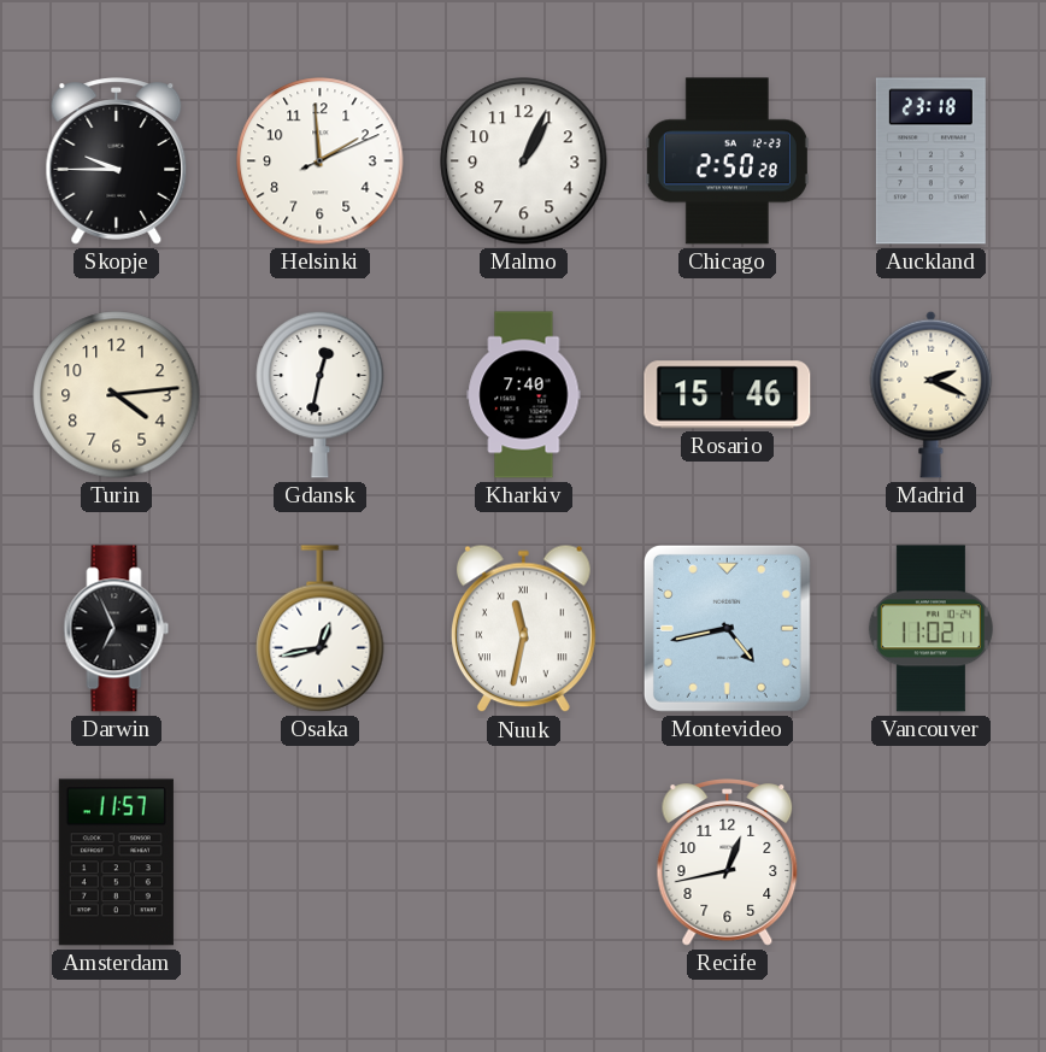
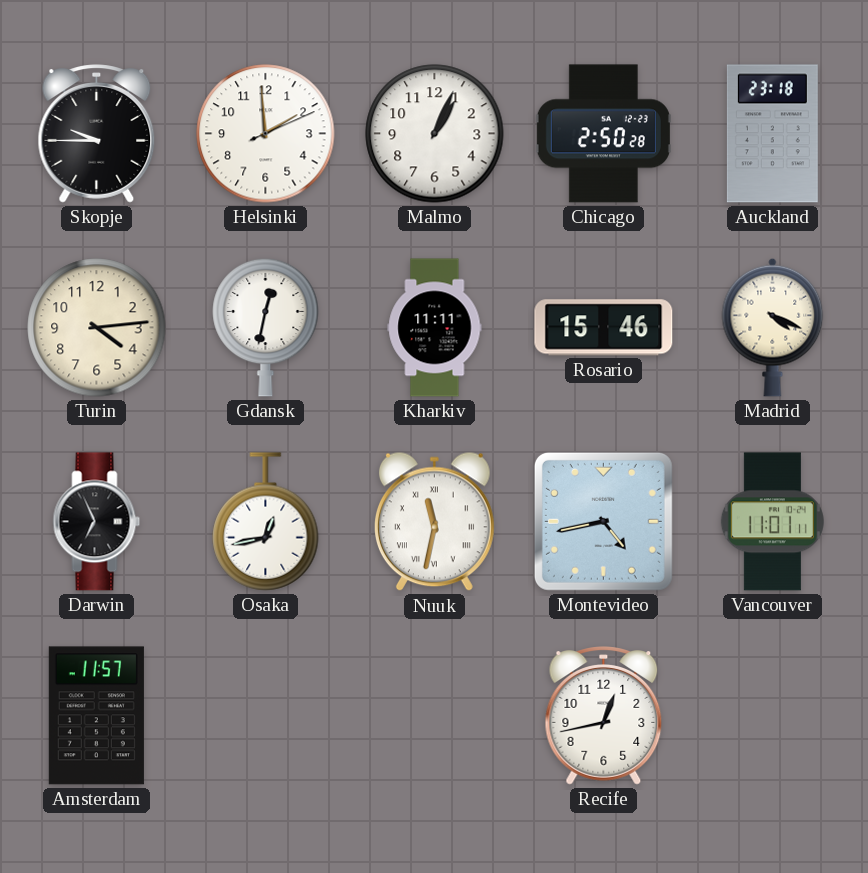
Kharkiv: 7:40 -> 11:11 (435, 328)
Madrid: 2:19 -> 4:19 (773, 327)
Vancouver: 11:02 -> 11:01 (772, 522)
